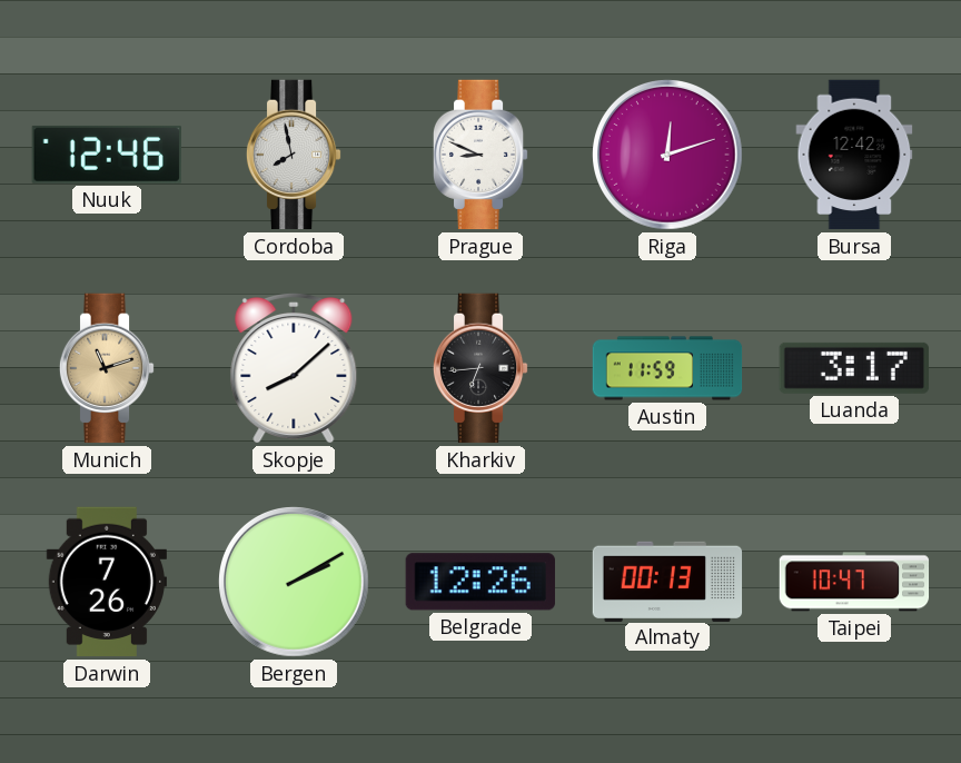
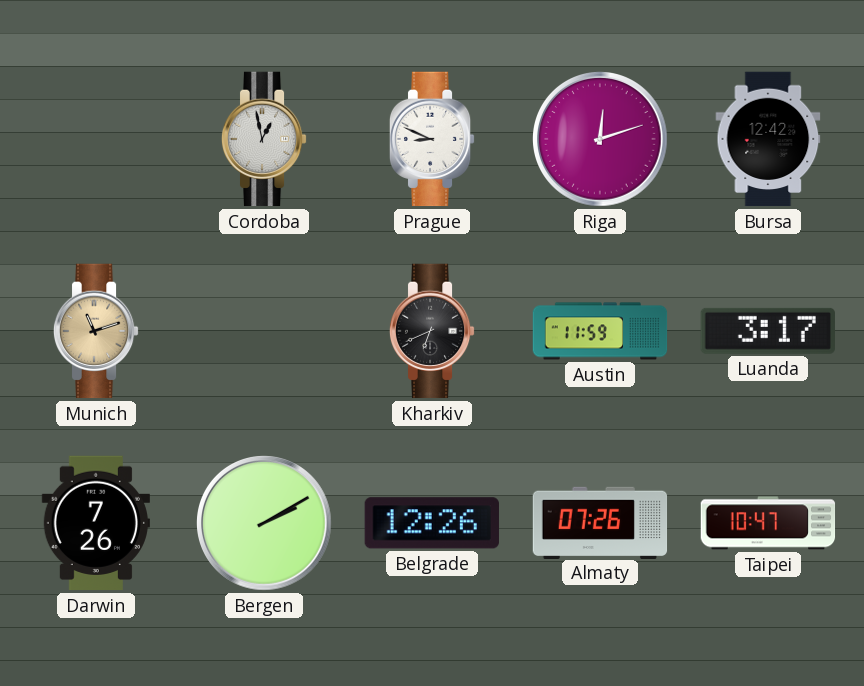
Nuuk: 12:46 -> none (107, 155)
Cordoba: 7:58 -> 12:58 (264, 139)
Skopje: 8:08 -> none (294, 368)
Kharkiv: 6:44 -> 6:41 (432, 331)
Almaty: 00:13 -> 07:26 (600, 522)
